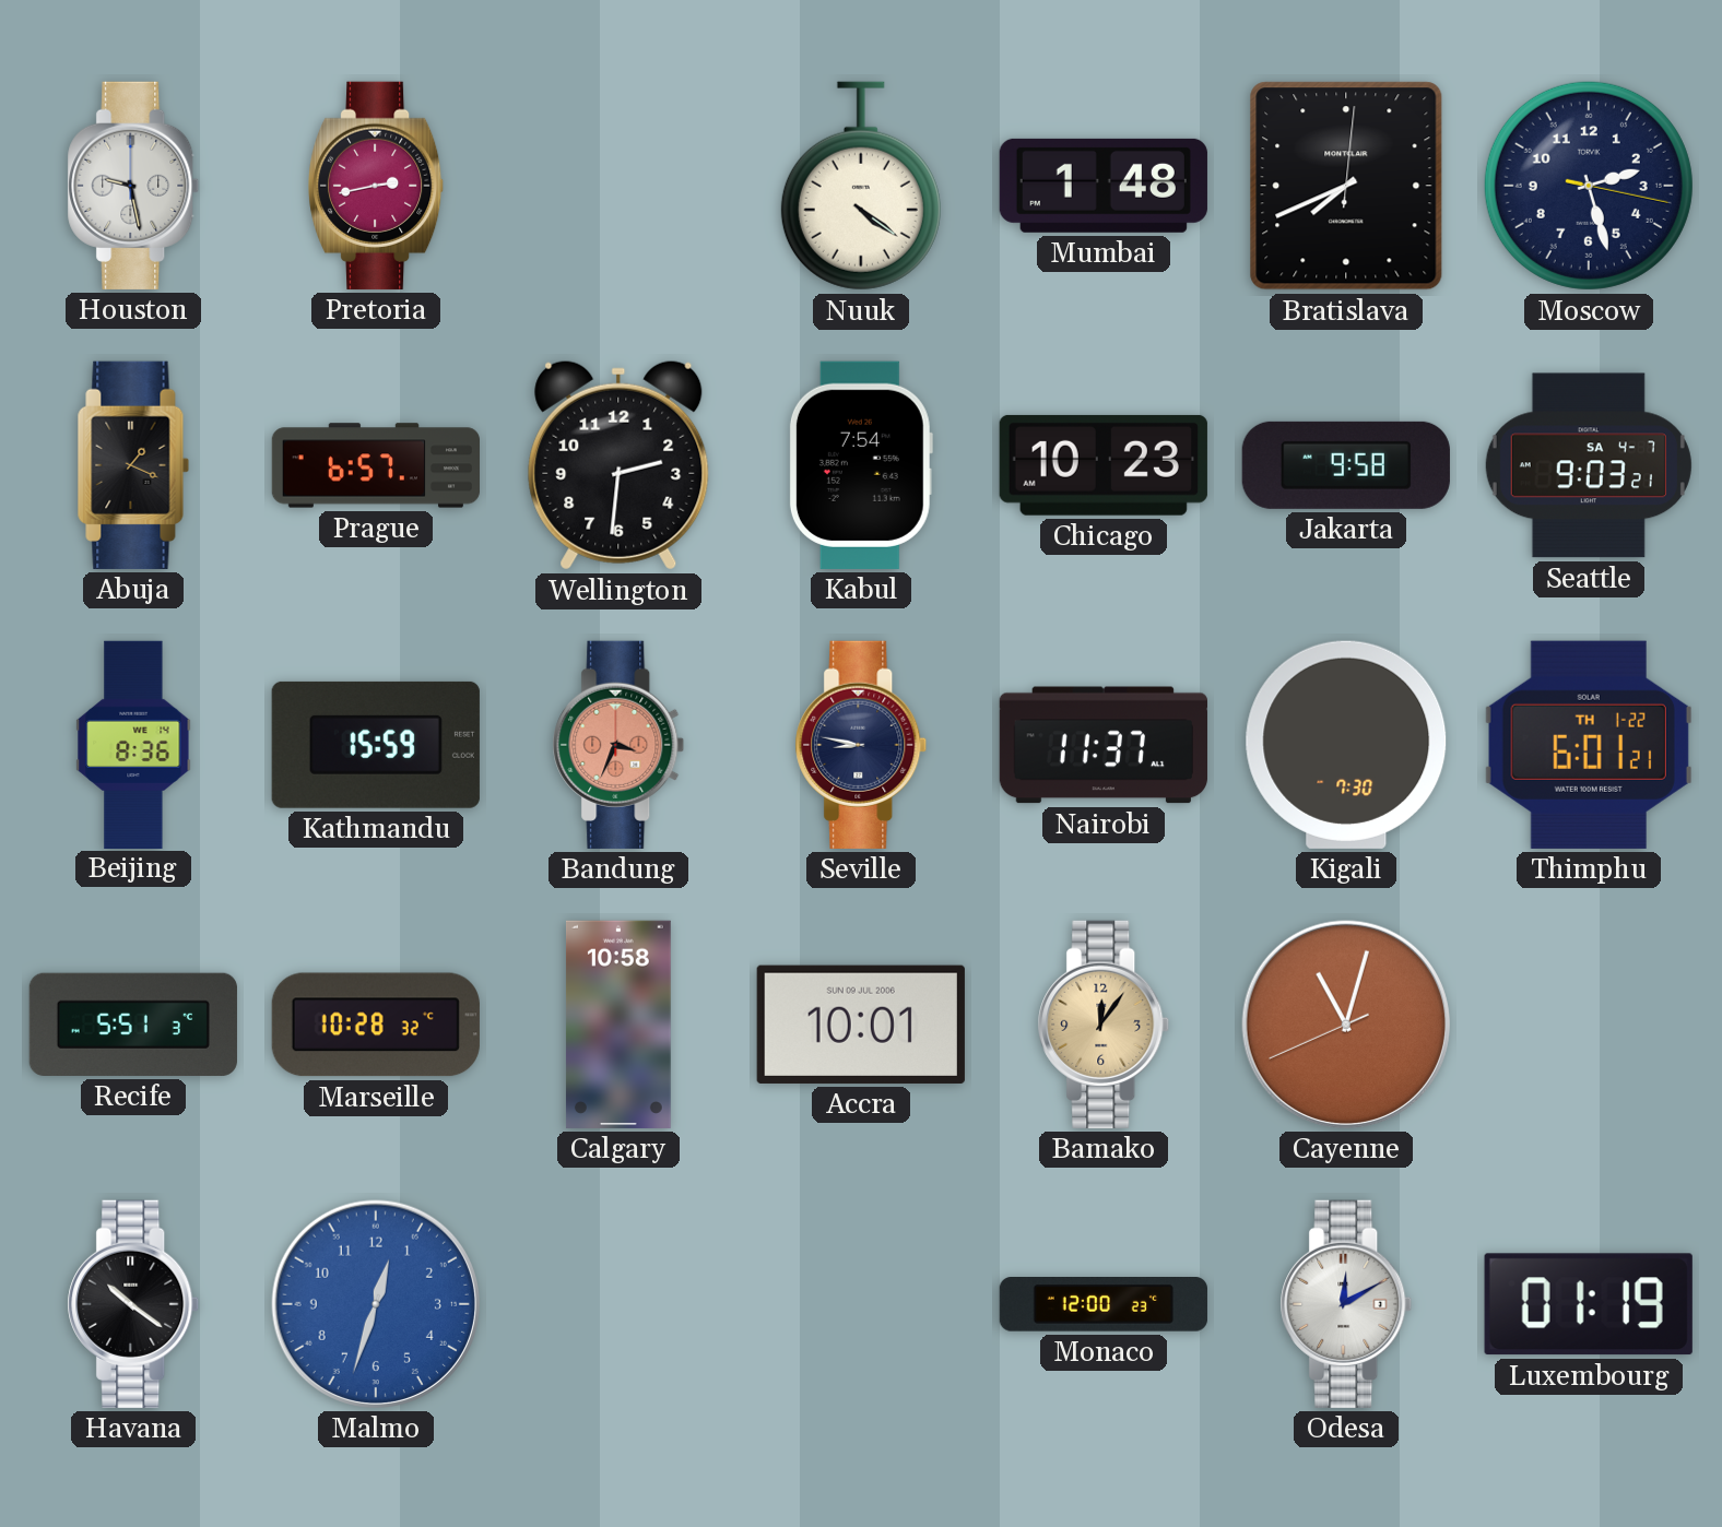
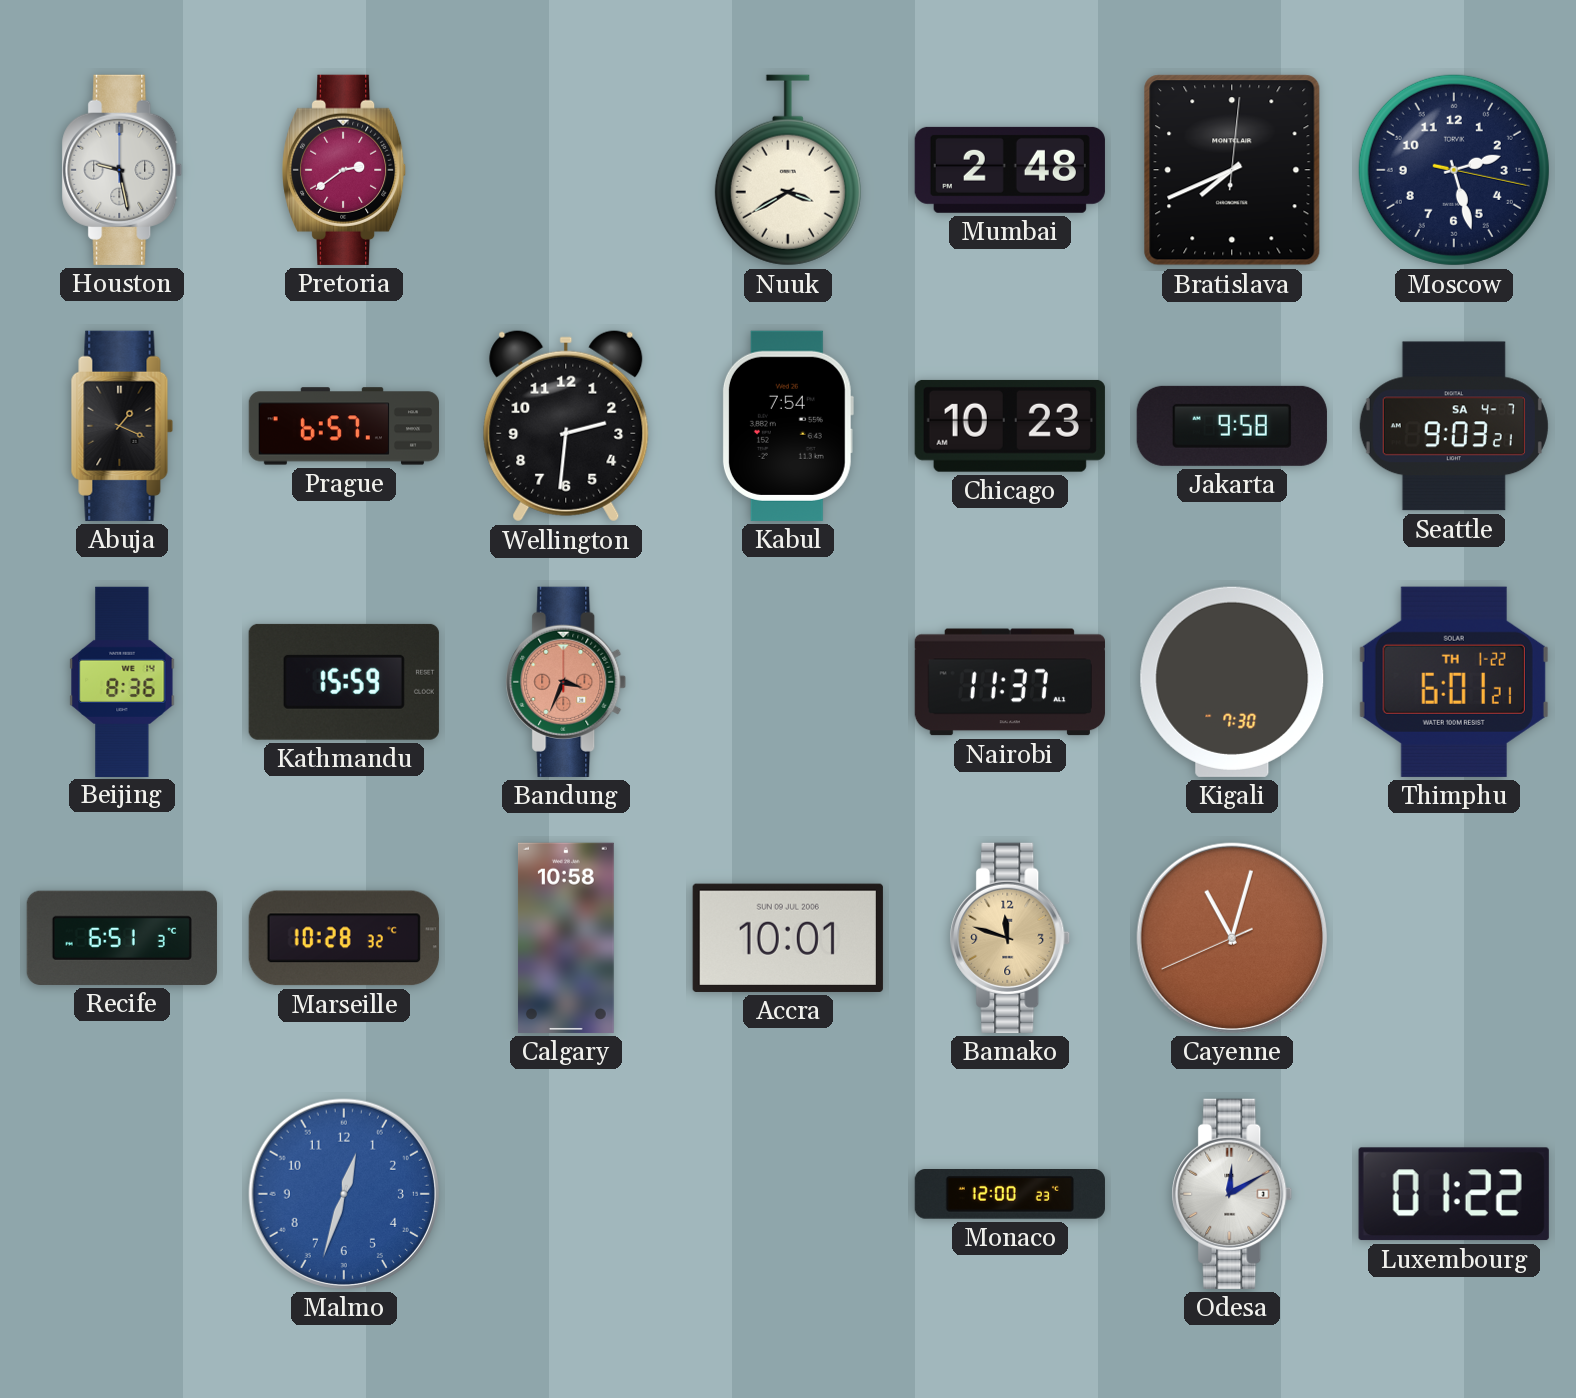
Pretoria: 2:43 -> 2:39 (345, 170)
Nuuk: 4:21 -> 3:40 (788, 170)
Mumbai: 1:48 -> 2:48 (1010, 170)
Seville: 8:47 -> none (861, 745)
Recife: 5:51 -> 6:51 (122, 938)
Bamako: 12:06 -> 11:48 (1010, 938)
Havana: 10:21 -> none (133, 1304)
Luxembourg: 01:19 -> 01:22 (1454, 1194)
